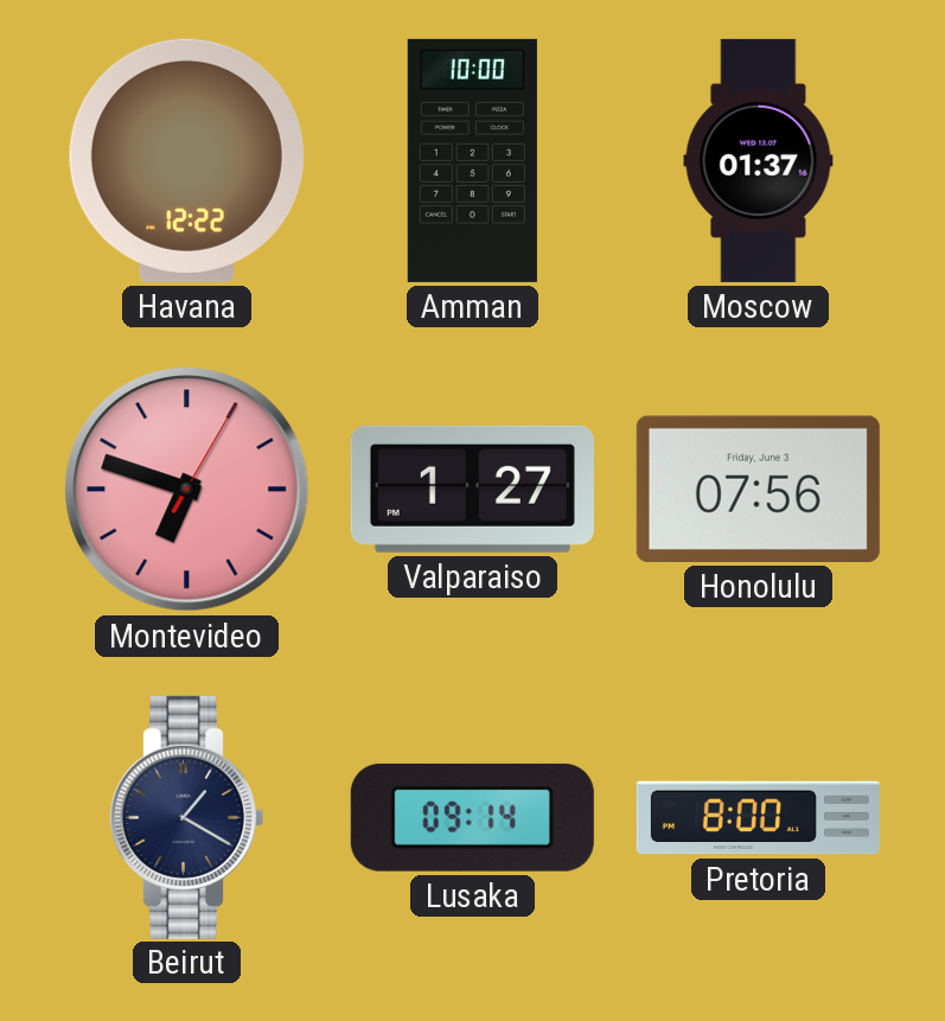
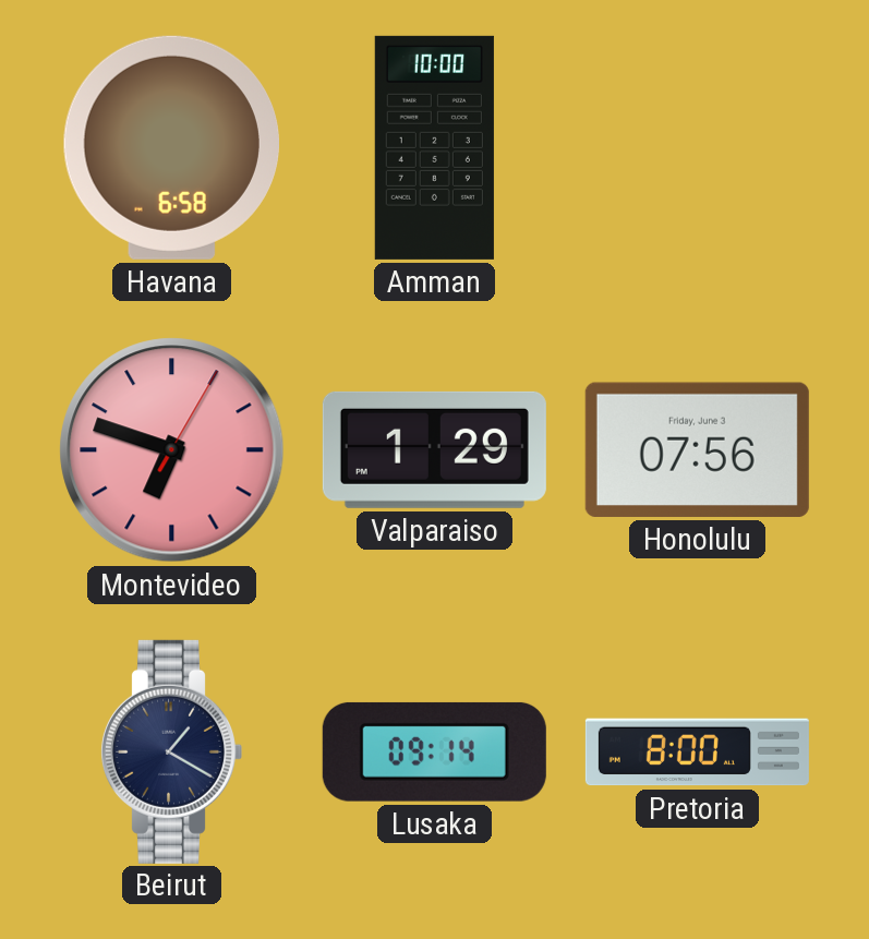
Havana: 12:22 -> 6:58 (171, 147)
Moscow: 01:37 -> none (759, 160)
Valparaiso: 1:27 -> 1:29 (434, 449)
